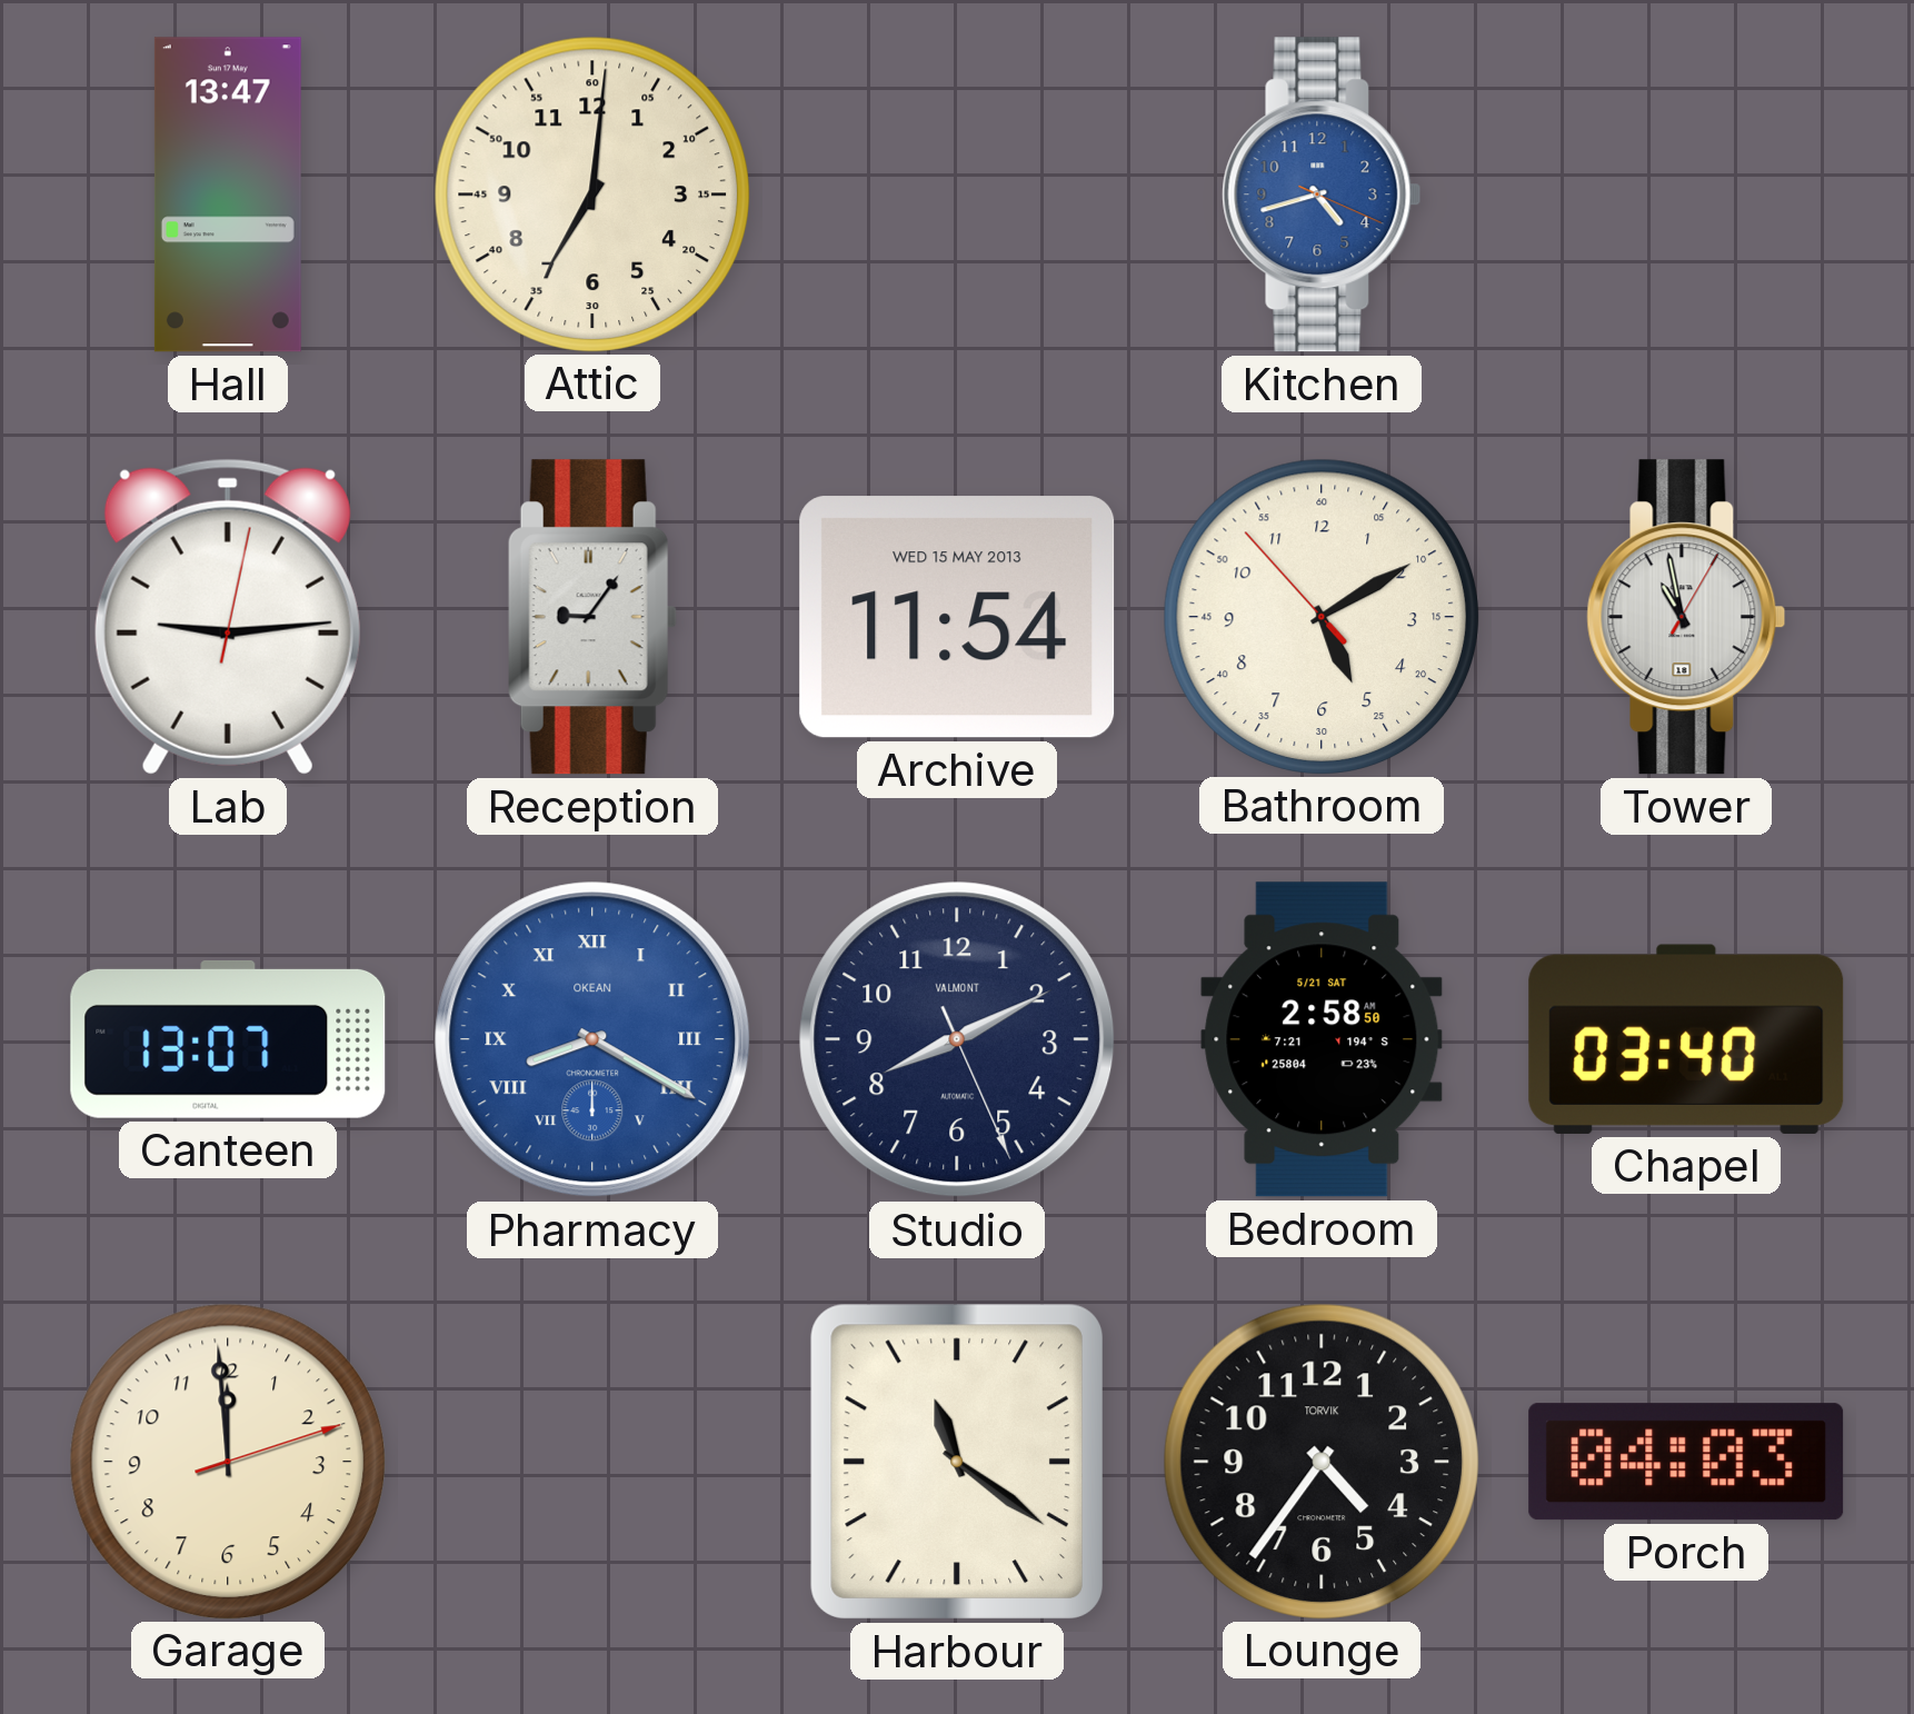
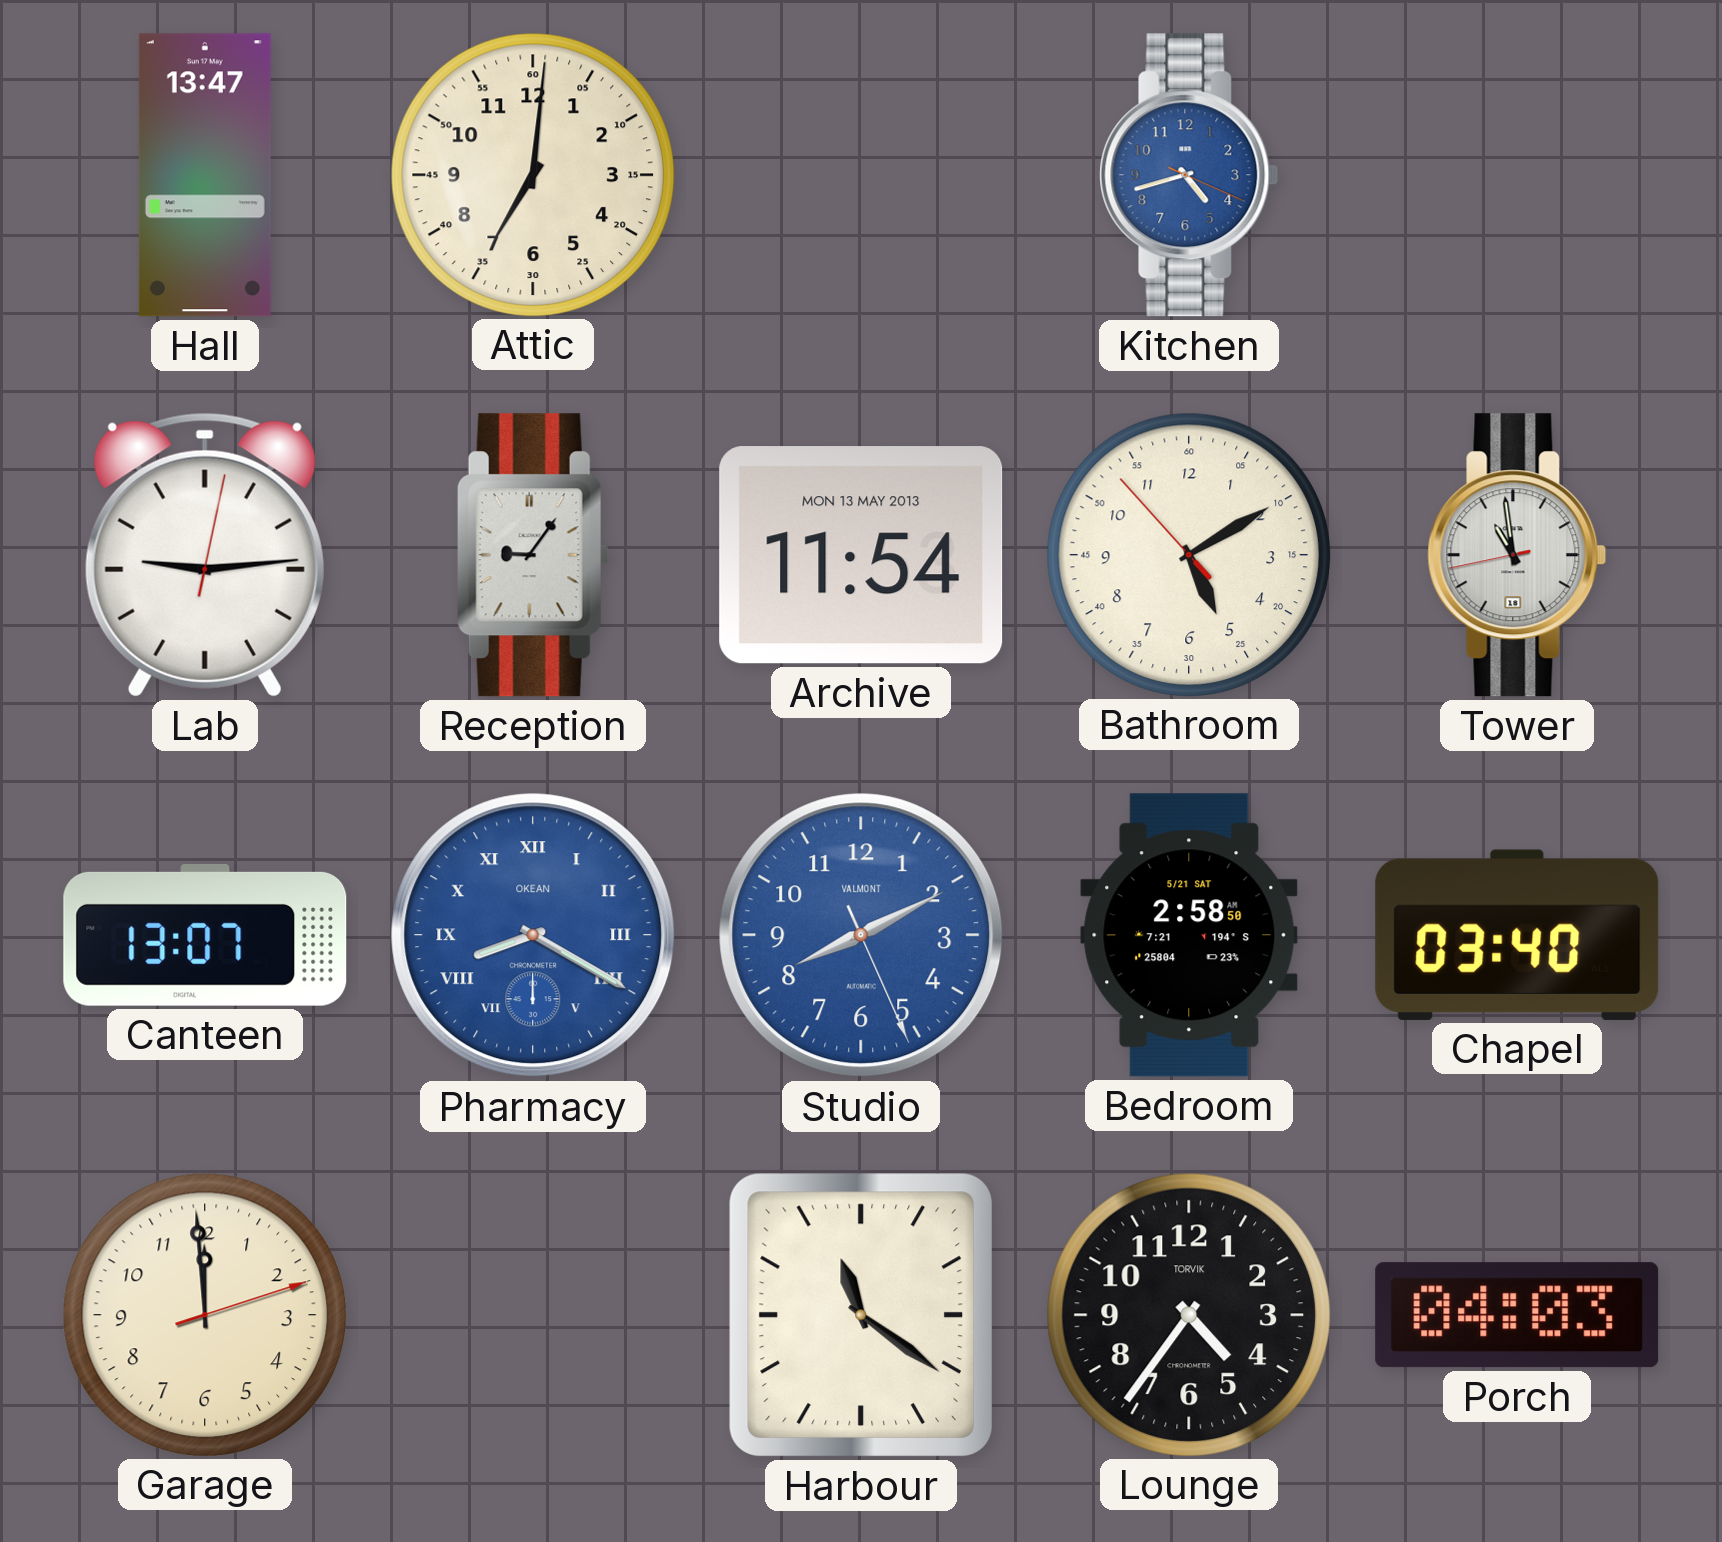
Archive date: WED 15 MAY 2013 -> MON 13 MAY 2013 (861, 555)
Tower: 10:58:05 -> 10:58:43 (1517, 555)
Studio dial: navy -> blue (861, 935)
